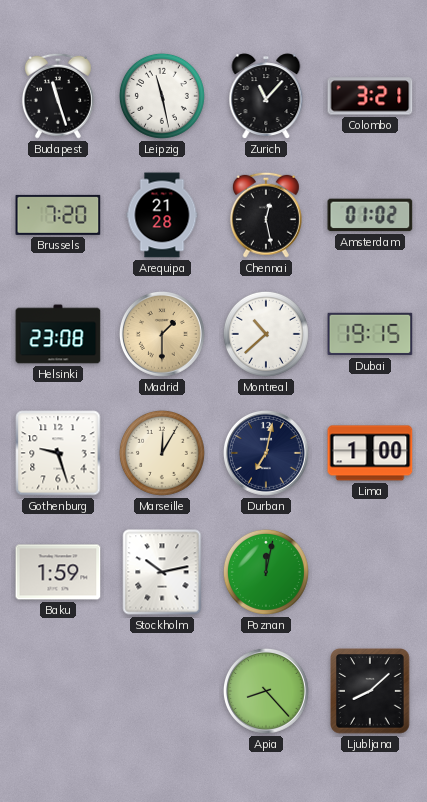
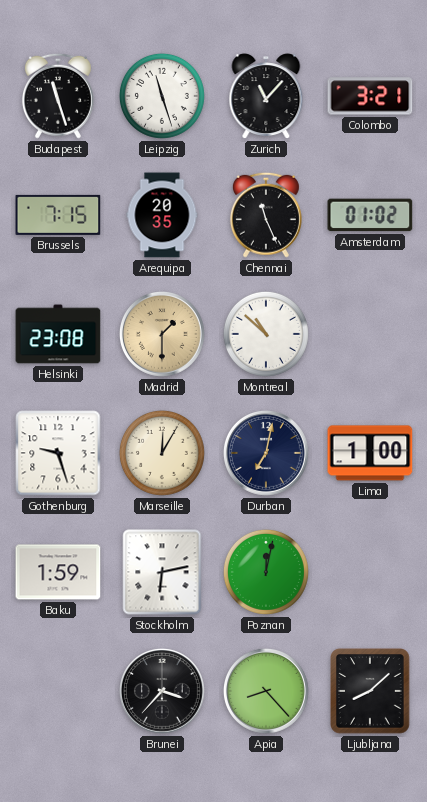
Leipzig: 11:28 -> 11:27 (162, 96)
Brussels: 7:20 -> 7:15 (58, 215)
Arequipa: 21:28 -> 20:35 (162, 215)
Chennai: 12:28 -> 11:26 (266, 215)
Montreal: 10:38 -> 10:52 (266, 334)
Dubai: 19:15 -> none (370, 334)
Stockholm: 10:13 -> 6:13 (162, 572)
Brunei: none -> 3:37 (162, 691)
